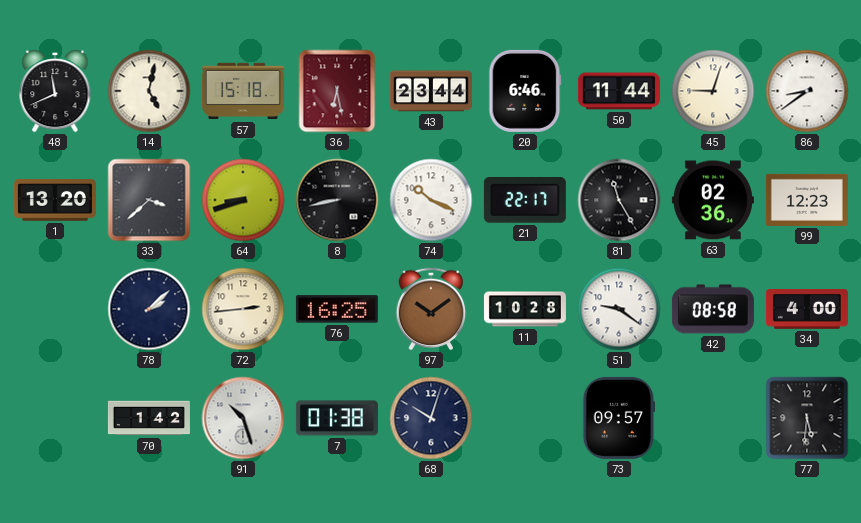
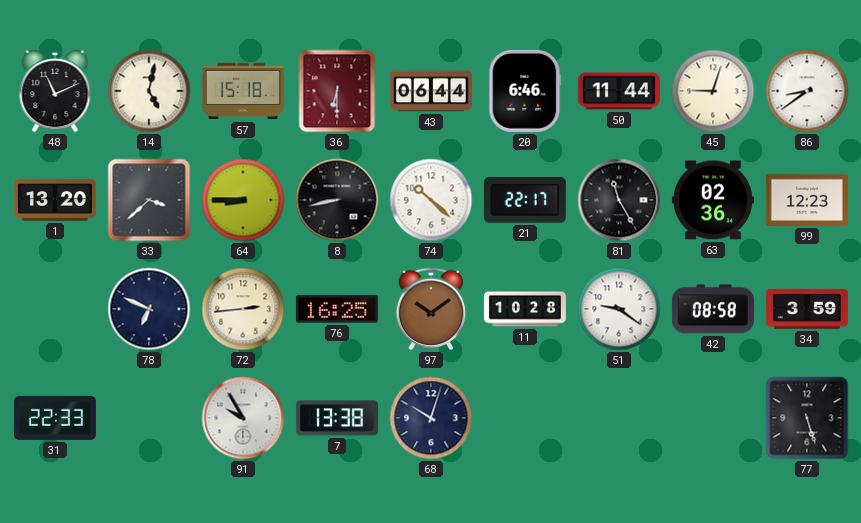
48: 11:41 -> 11:11 (55, 92)
36: 6:28 -> 6:30 (337, 91)
43: 23:44 -> 06:44 (431, 91)
64: 8:42 -> 8:45 (243, 200)
74: 10:19 -> 10:22 (431, 200)
78: 2:08 -> 6:49 (149, 309)
34: 4:00 -> 3:59 (807, 310)
31: none -> 22:33 (55, 418)
70: 1:42 -> none (149, 418)
91: 10:27 -> 9:55 (243, 418)
7: 01:38 -> 13:38 (337, 418)
73: 09:57 -> none (619, 418)
77: 5:31 -> 5:27 (807, 418)
